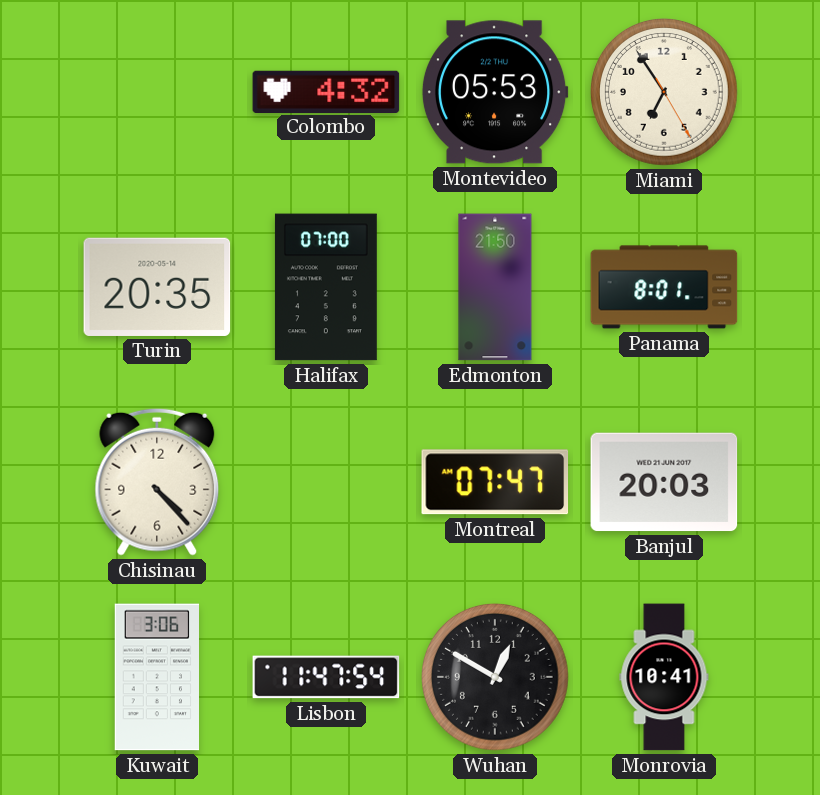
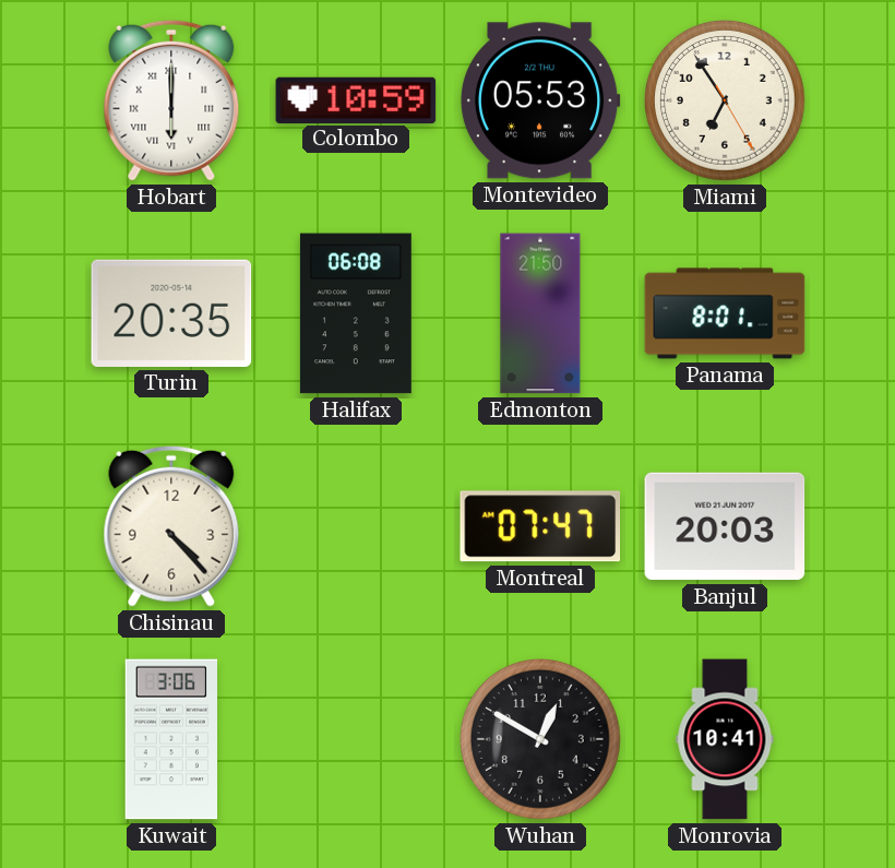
Hobart: none -> 6:00 (171, 100)
Colombo: 4:32 -> 10:59 (356, 99)
Halifax: 07:00 -> 06:08 (356, 313)
Lisbon: 11:47 -> none (326, 677)
